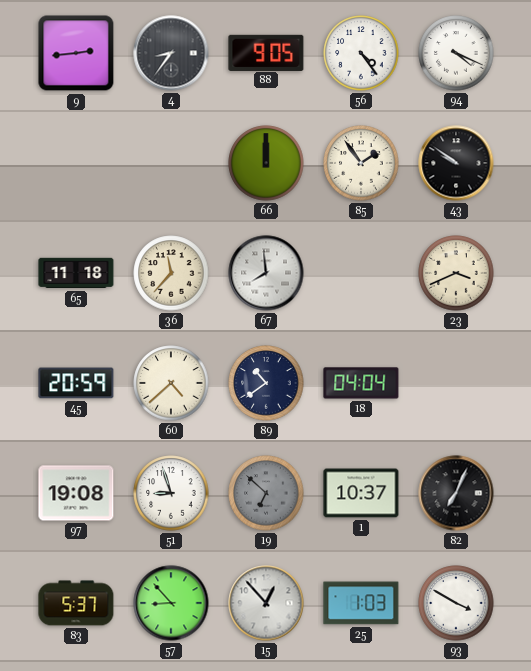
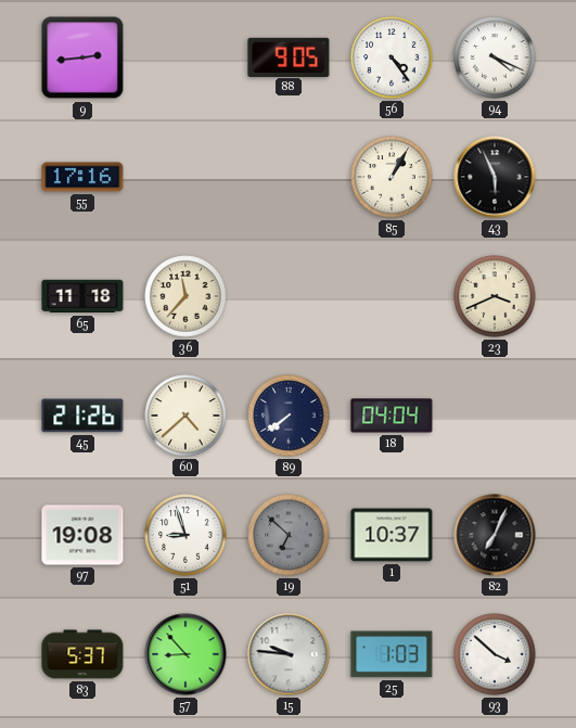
4: 8:36 -> none (171, 53)
55: none -> 17:16 (82, 177)
66: 12:00 -> none (266, 163)
85: 1:54 -> 1:05 (392, 177)
43: 9:51 -> 5:56 (495, 177)
67: 7:59 -> none (266, 273)
45: 20:59 -> 21:26 (82, 416)
89: 10:39 -> 7:39 (289, 416)
15: 12:53 -> 9:46 (289, 654)
93: 3:50 -> 3:52 (495, 654)
